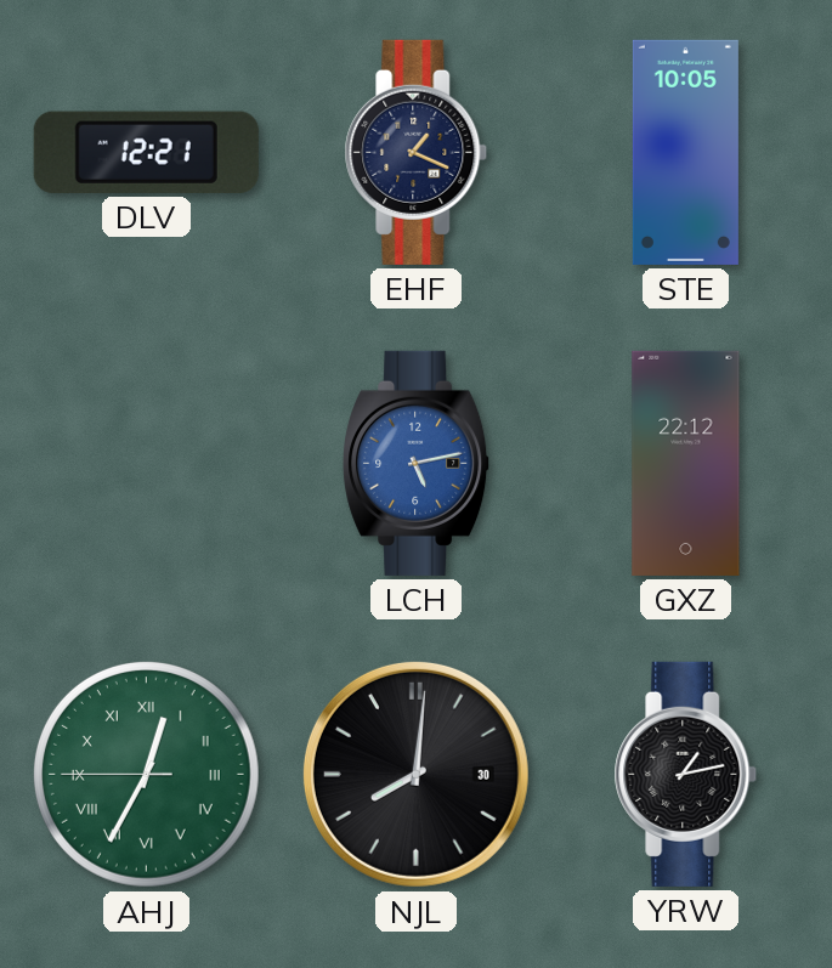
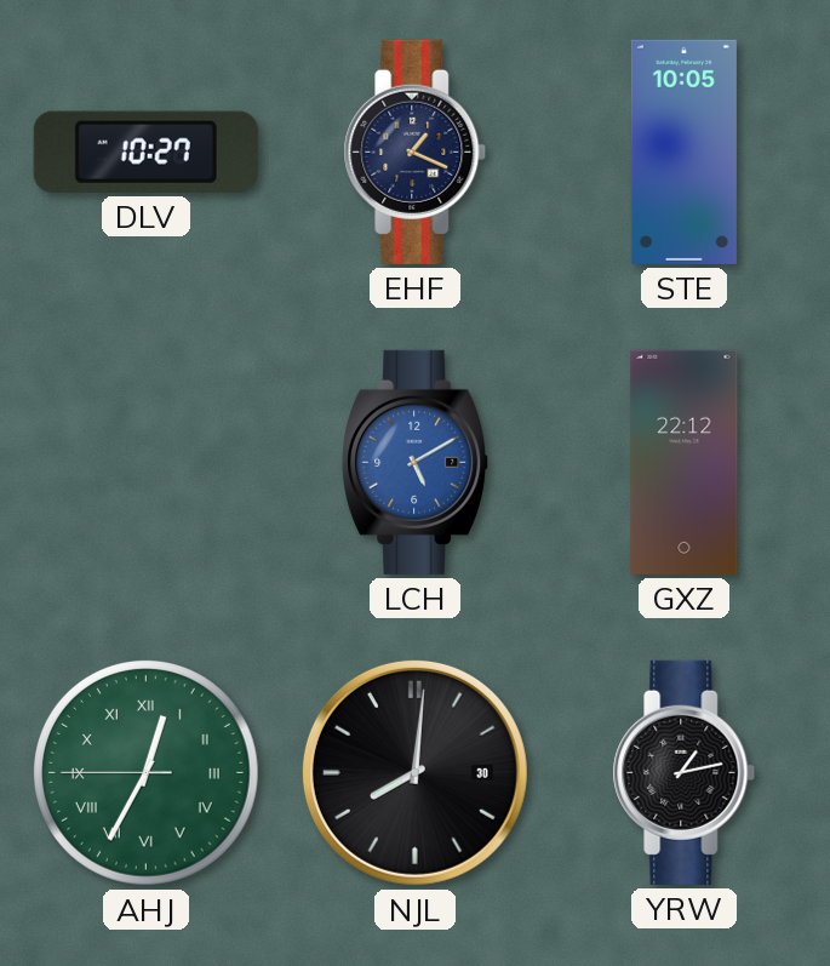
DLV: 12:21 -> 10:27 (145, 152)
LCH: 5:13 -> 5:10 (416, 462)
